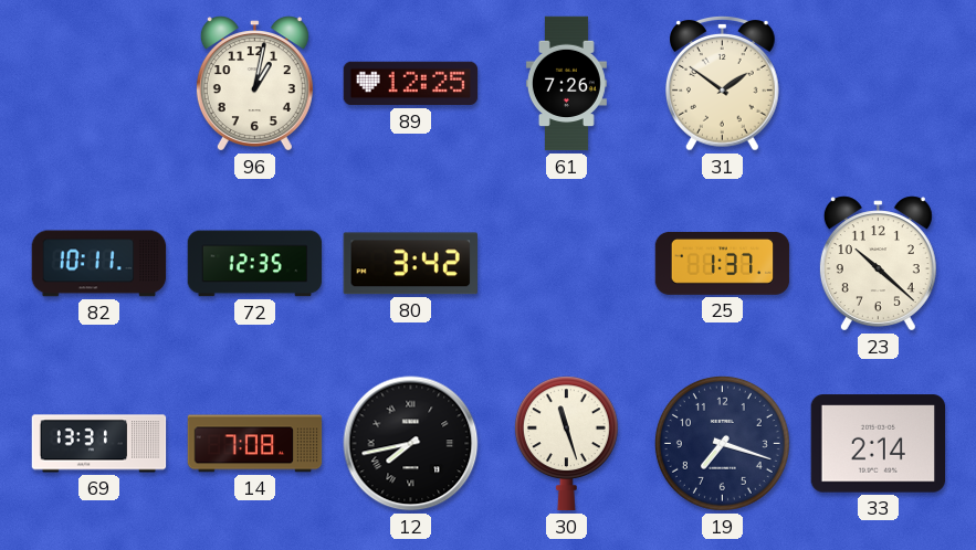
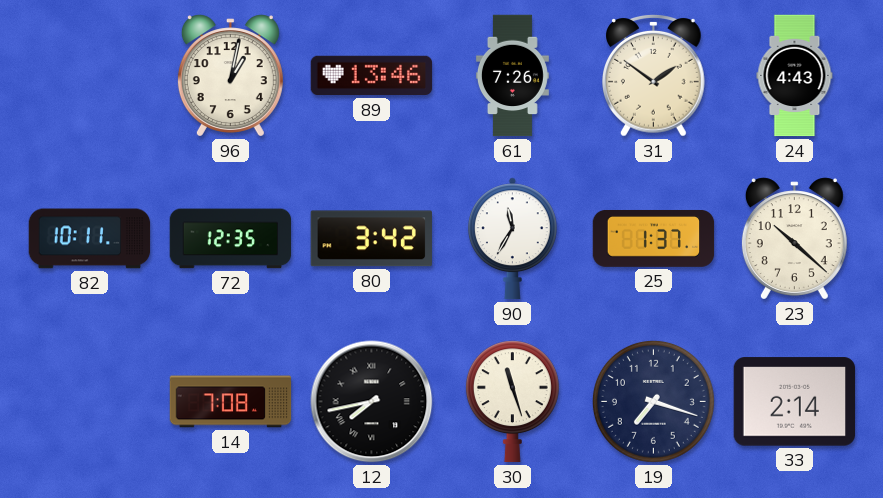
89: 12:25 -> 13:46 (372, 76)
24: none -> 4:43 (795, 76)
90: none -> 11:35 (512, 239)
69: 13:31 -> none (99, 444)
